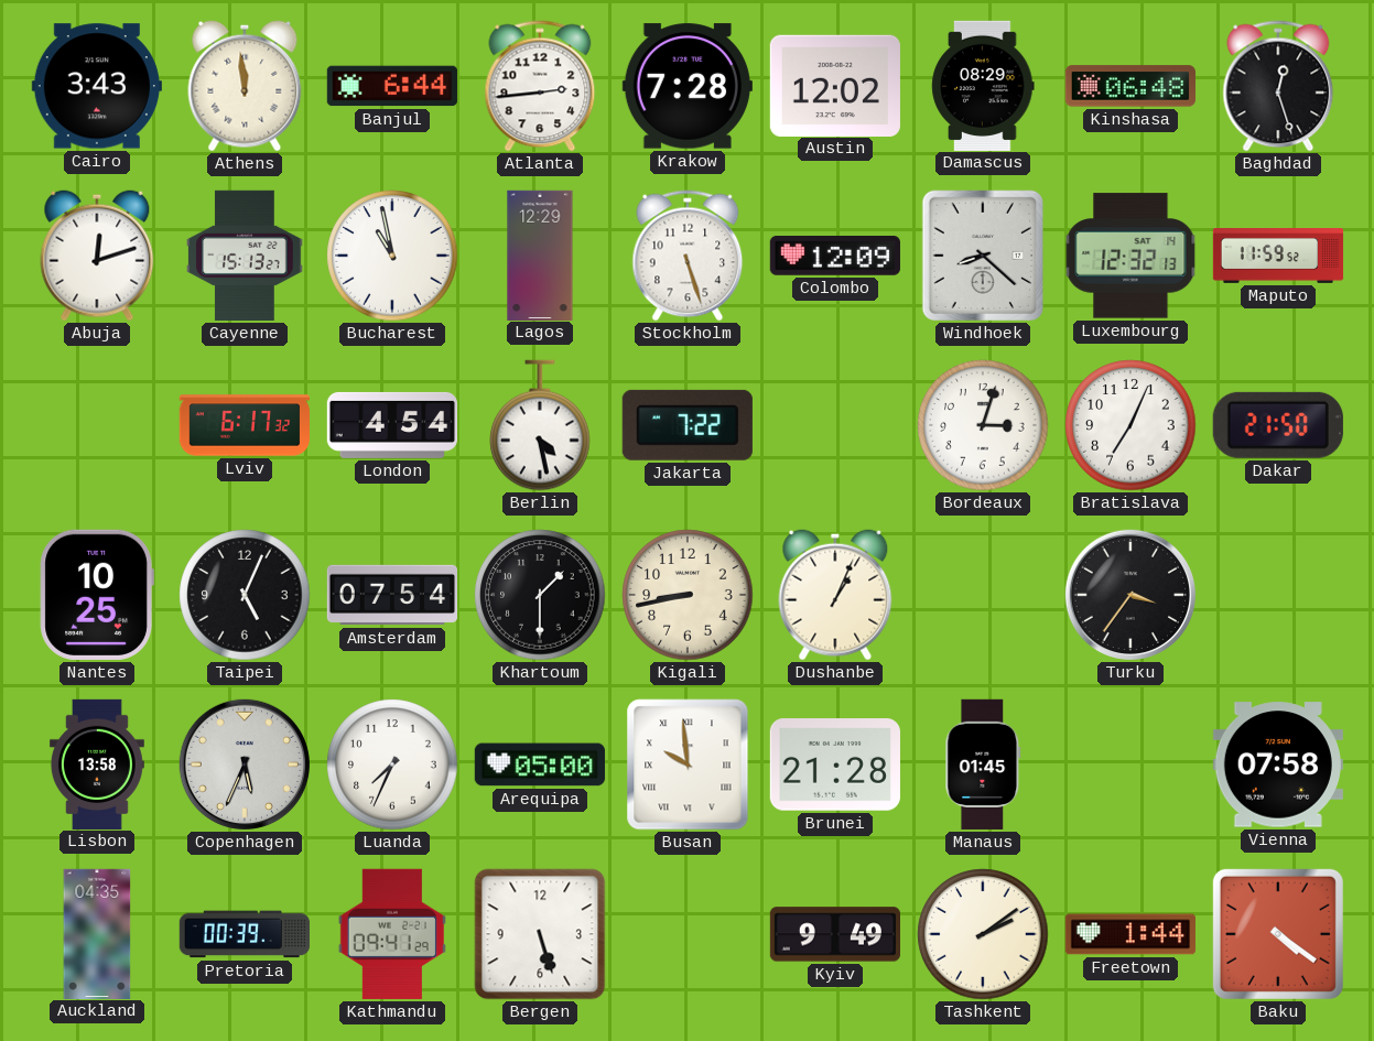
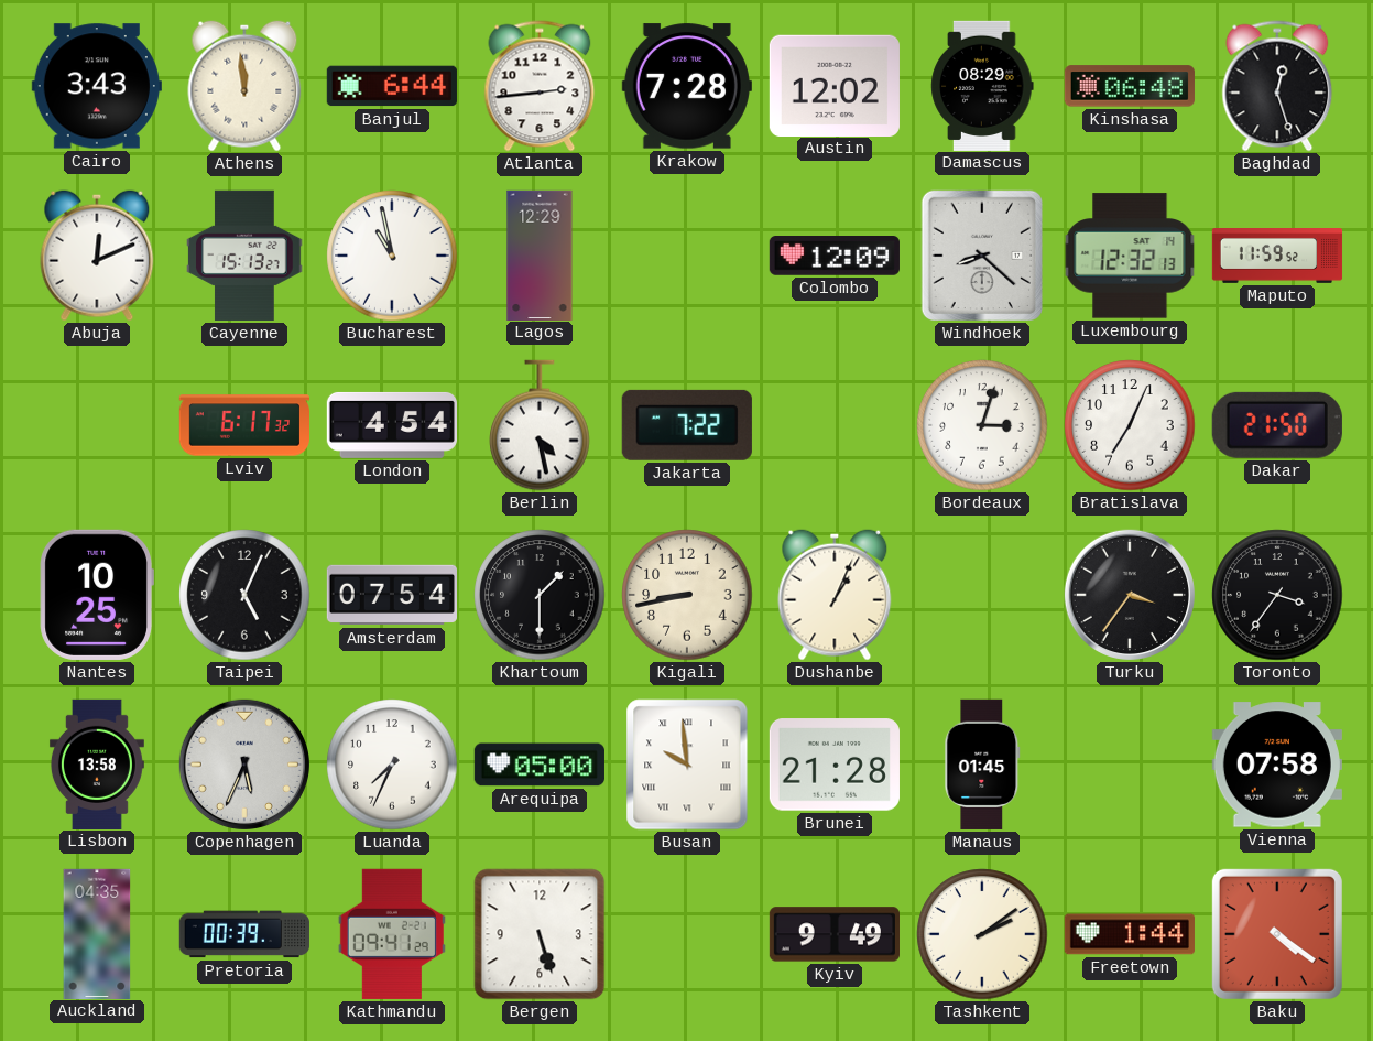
Abuja: 12:12 -> 12:11 (97, 256)
Stockholm: 5:27 -> none (688, 256)
Toronto: none -> 3:36 (1277, 595)
